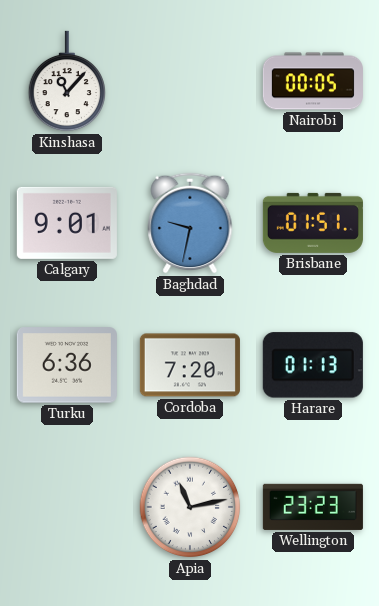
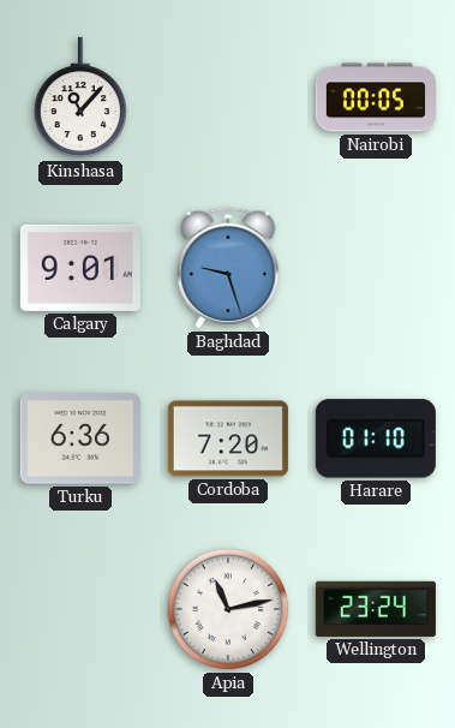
Baghdad: 9:32 -> 9:27 (228, 268)
Brisbane: 01:51 -> none (313, 223)
Harare: 01:13 -> 01:10 (376, 438)
Wellington: 23:23 -> 23:24 (376, 609)
